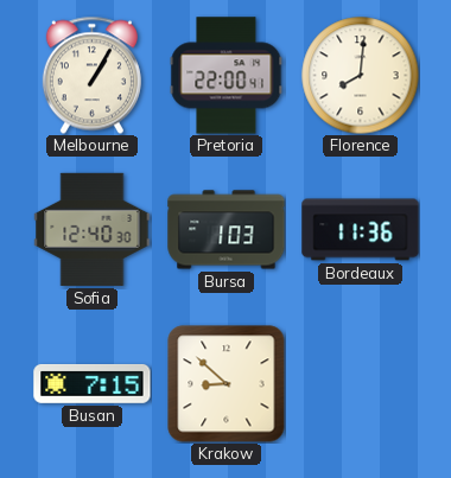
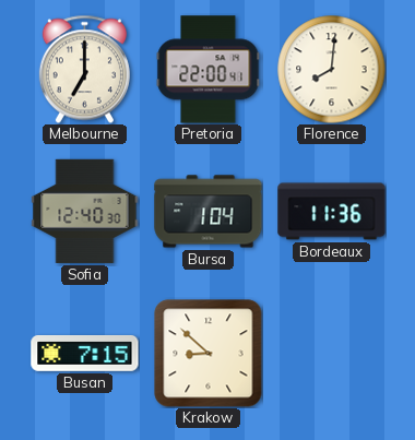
Melbourne: 1:05 -> 7:00 (84, 69)
Bursa: 1:03 -> 1:04 (209, 212)
